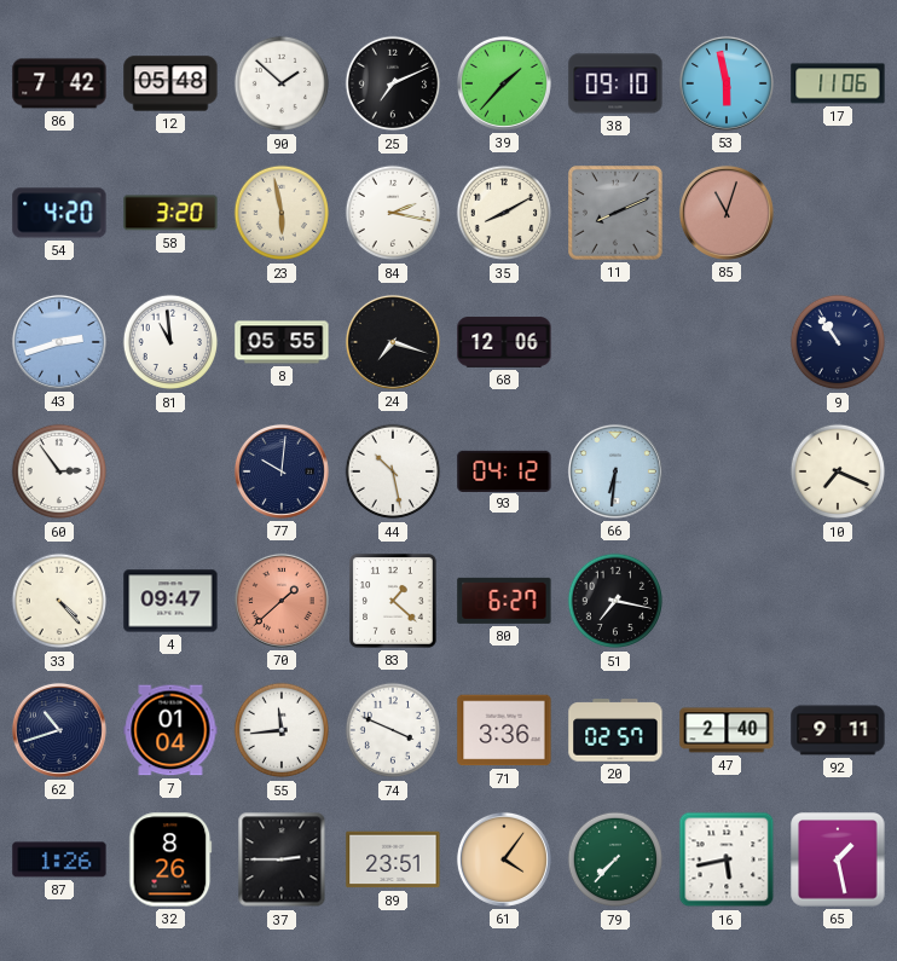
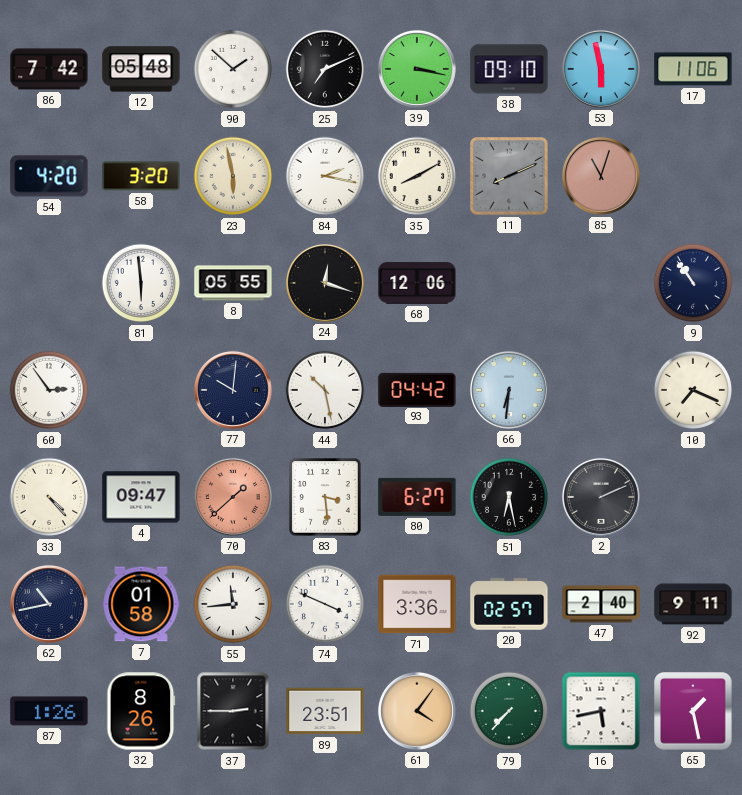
39: 1:37 -> 3:17 (417, 69)
43: 2:42 -> none (59, 342)
81: 10:59 -> 5:59 (141, 283)
24: 7:18 -> 12:18 (325, 283)
93: 04:12 -> 04:42 (417, 389)
83: 1:22 -> 3:29 (325, 497)
51: 7:17 -> 6:28 (509, 497)
2: none -> 2:11 (601, 497)
62: 10:42 -> 10:43 (49, 604)
7: 01:04 -> 01:58 (141, 604)
